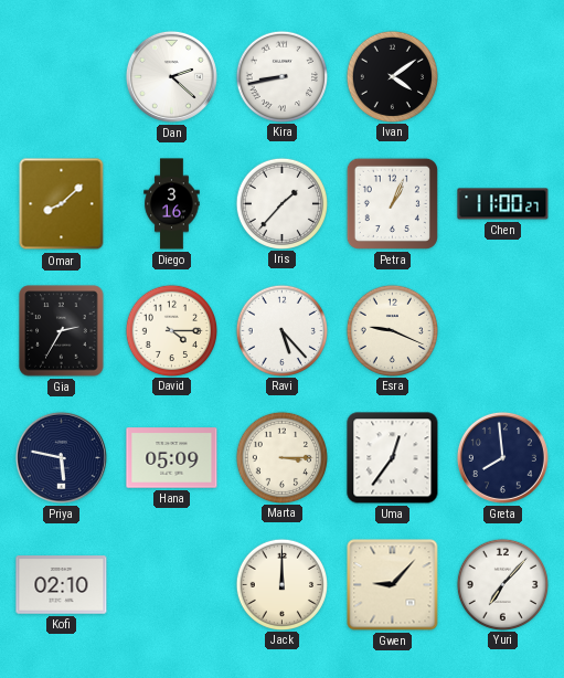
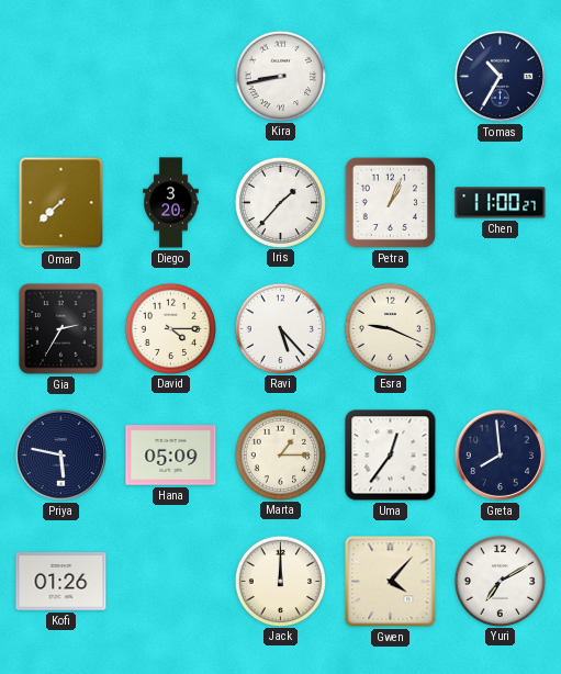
Dan: 2:22 -> none (171, 76)
Ivan: 4:09 -> none (392, 76)
Tomas: none -> 10:35 (500, 76)
Omar: 8:08 -> 7:38 (61, 203)
Diego: 3:16 -> 3:20 (171, 203)
Marta: 3:15 -> 1:15 (280, 454)
Kofi: 02:10 -> 01:26 (61, 582)
Gwen: 9:07 -> 4:07 (391, 582)
Yuri: 7:07 -> 7:10 (500, 581)
